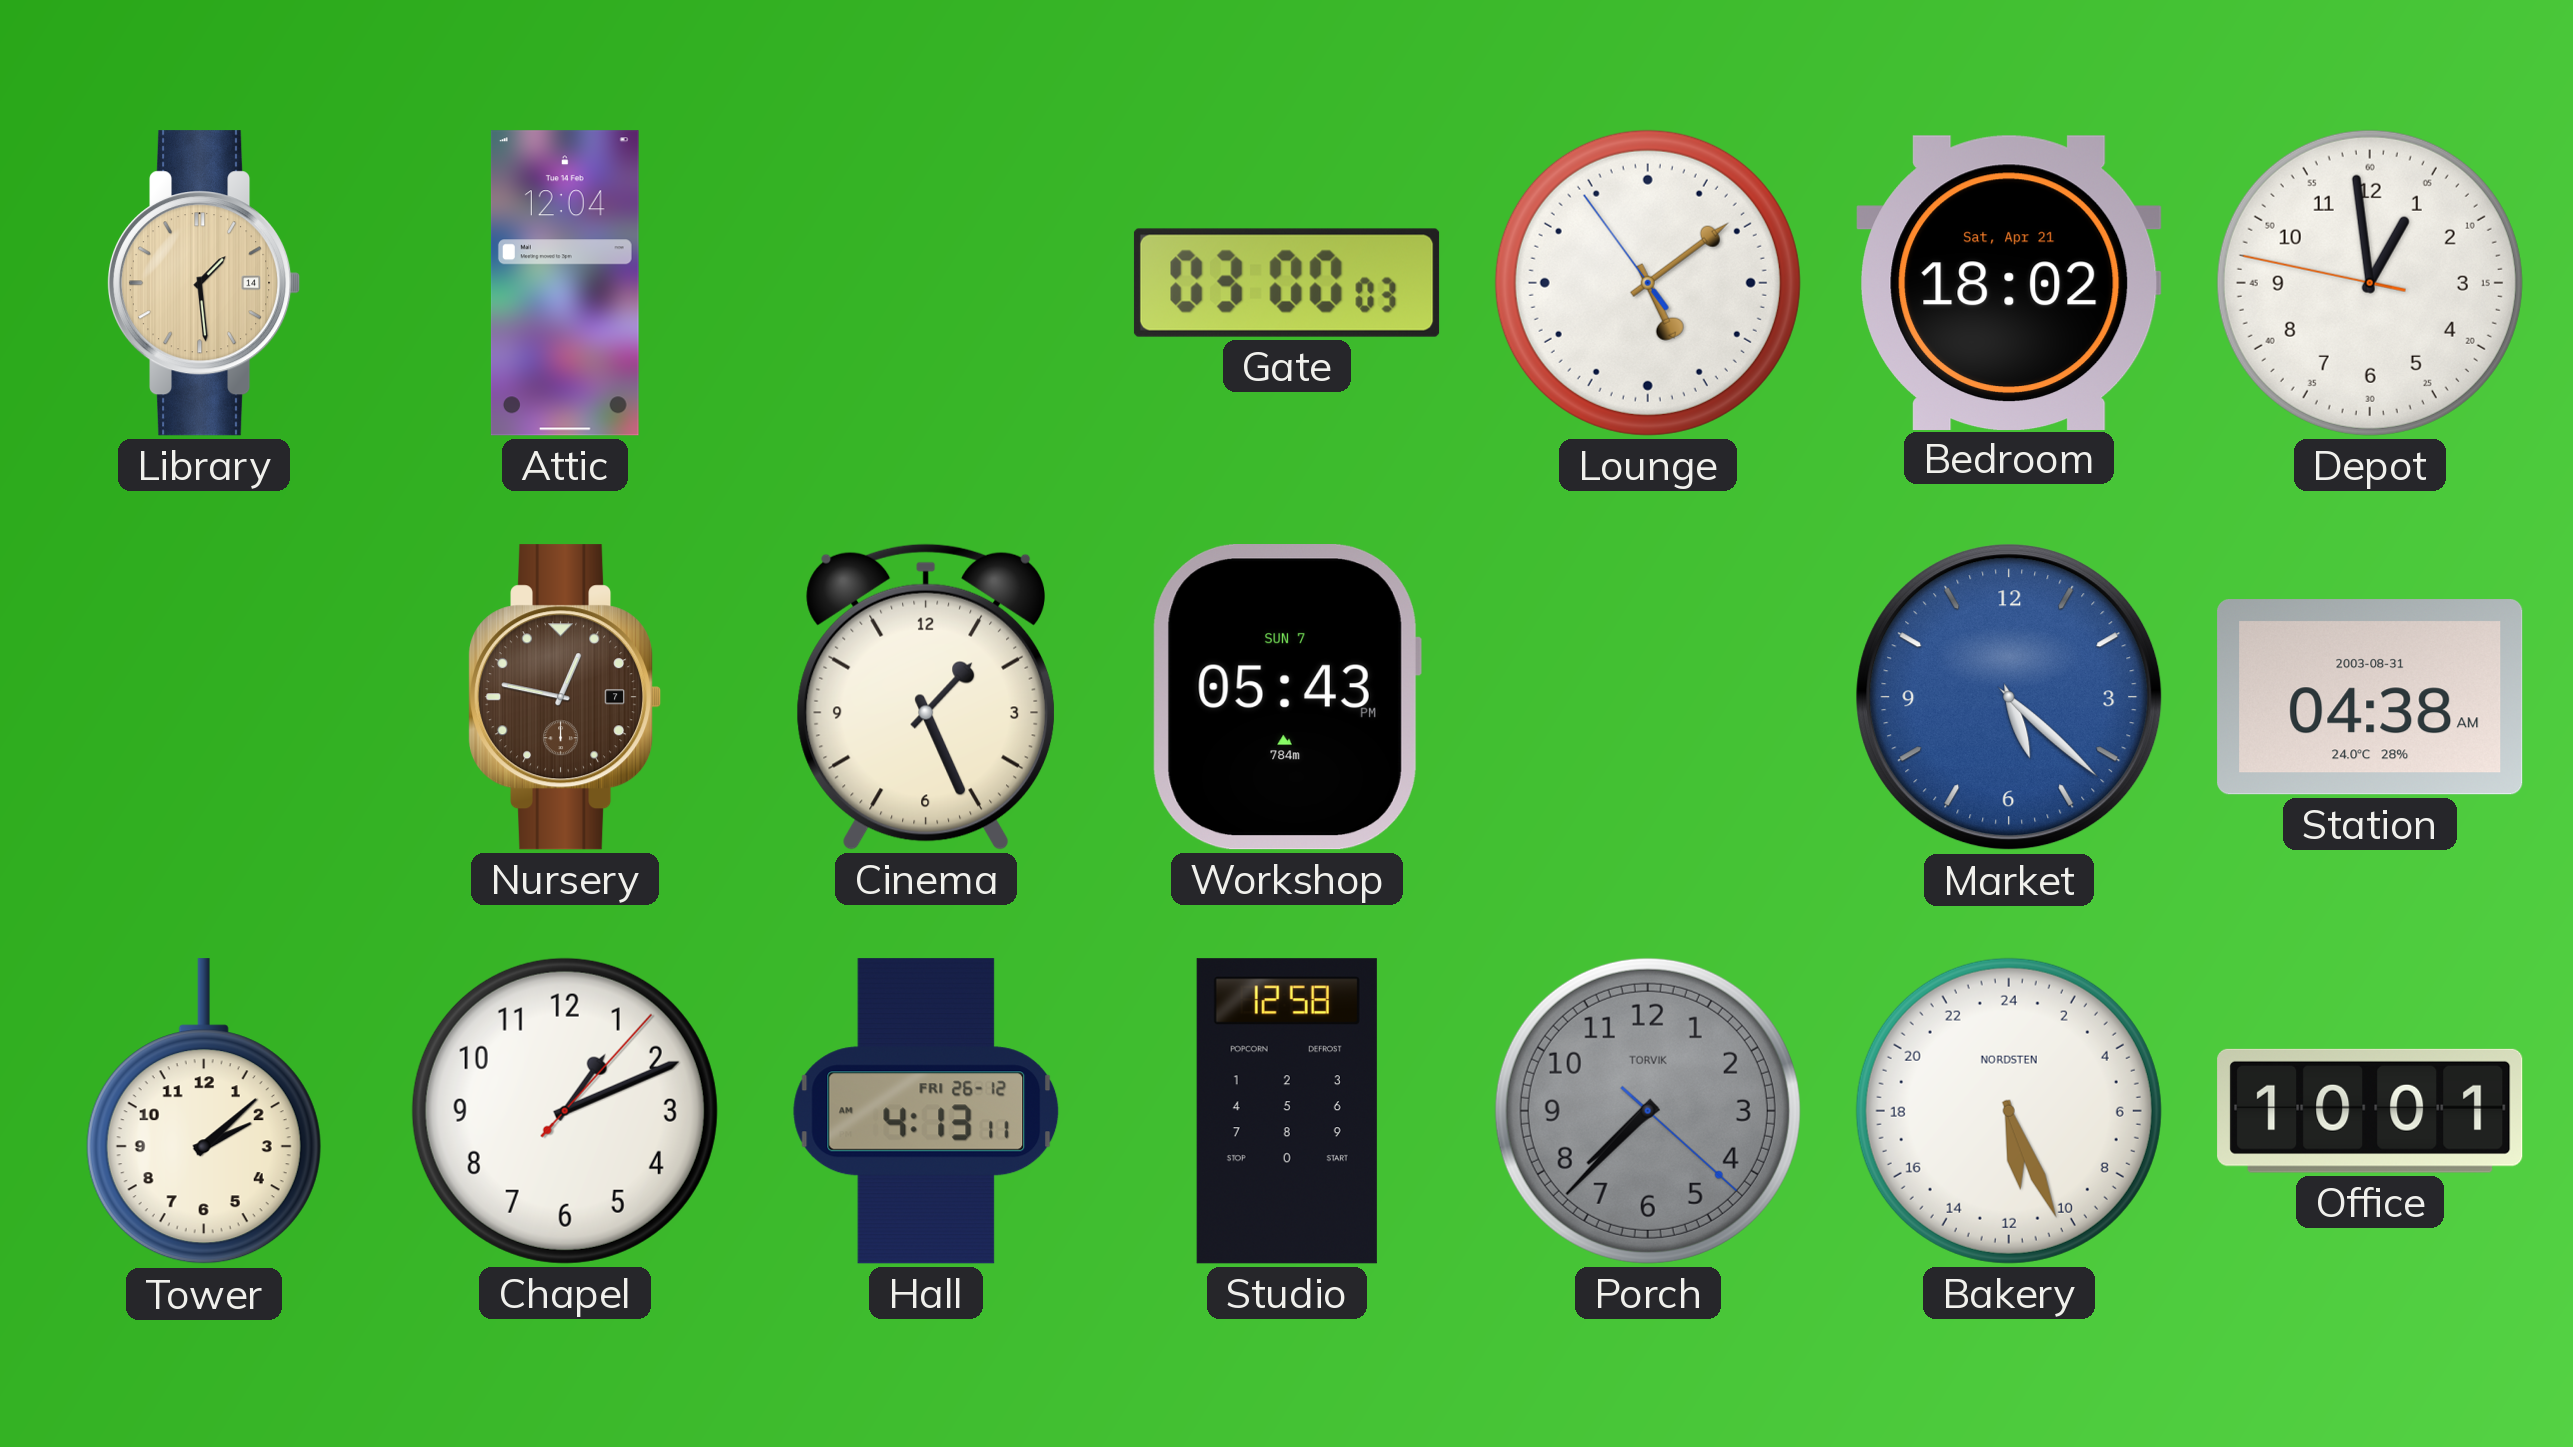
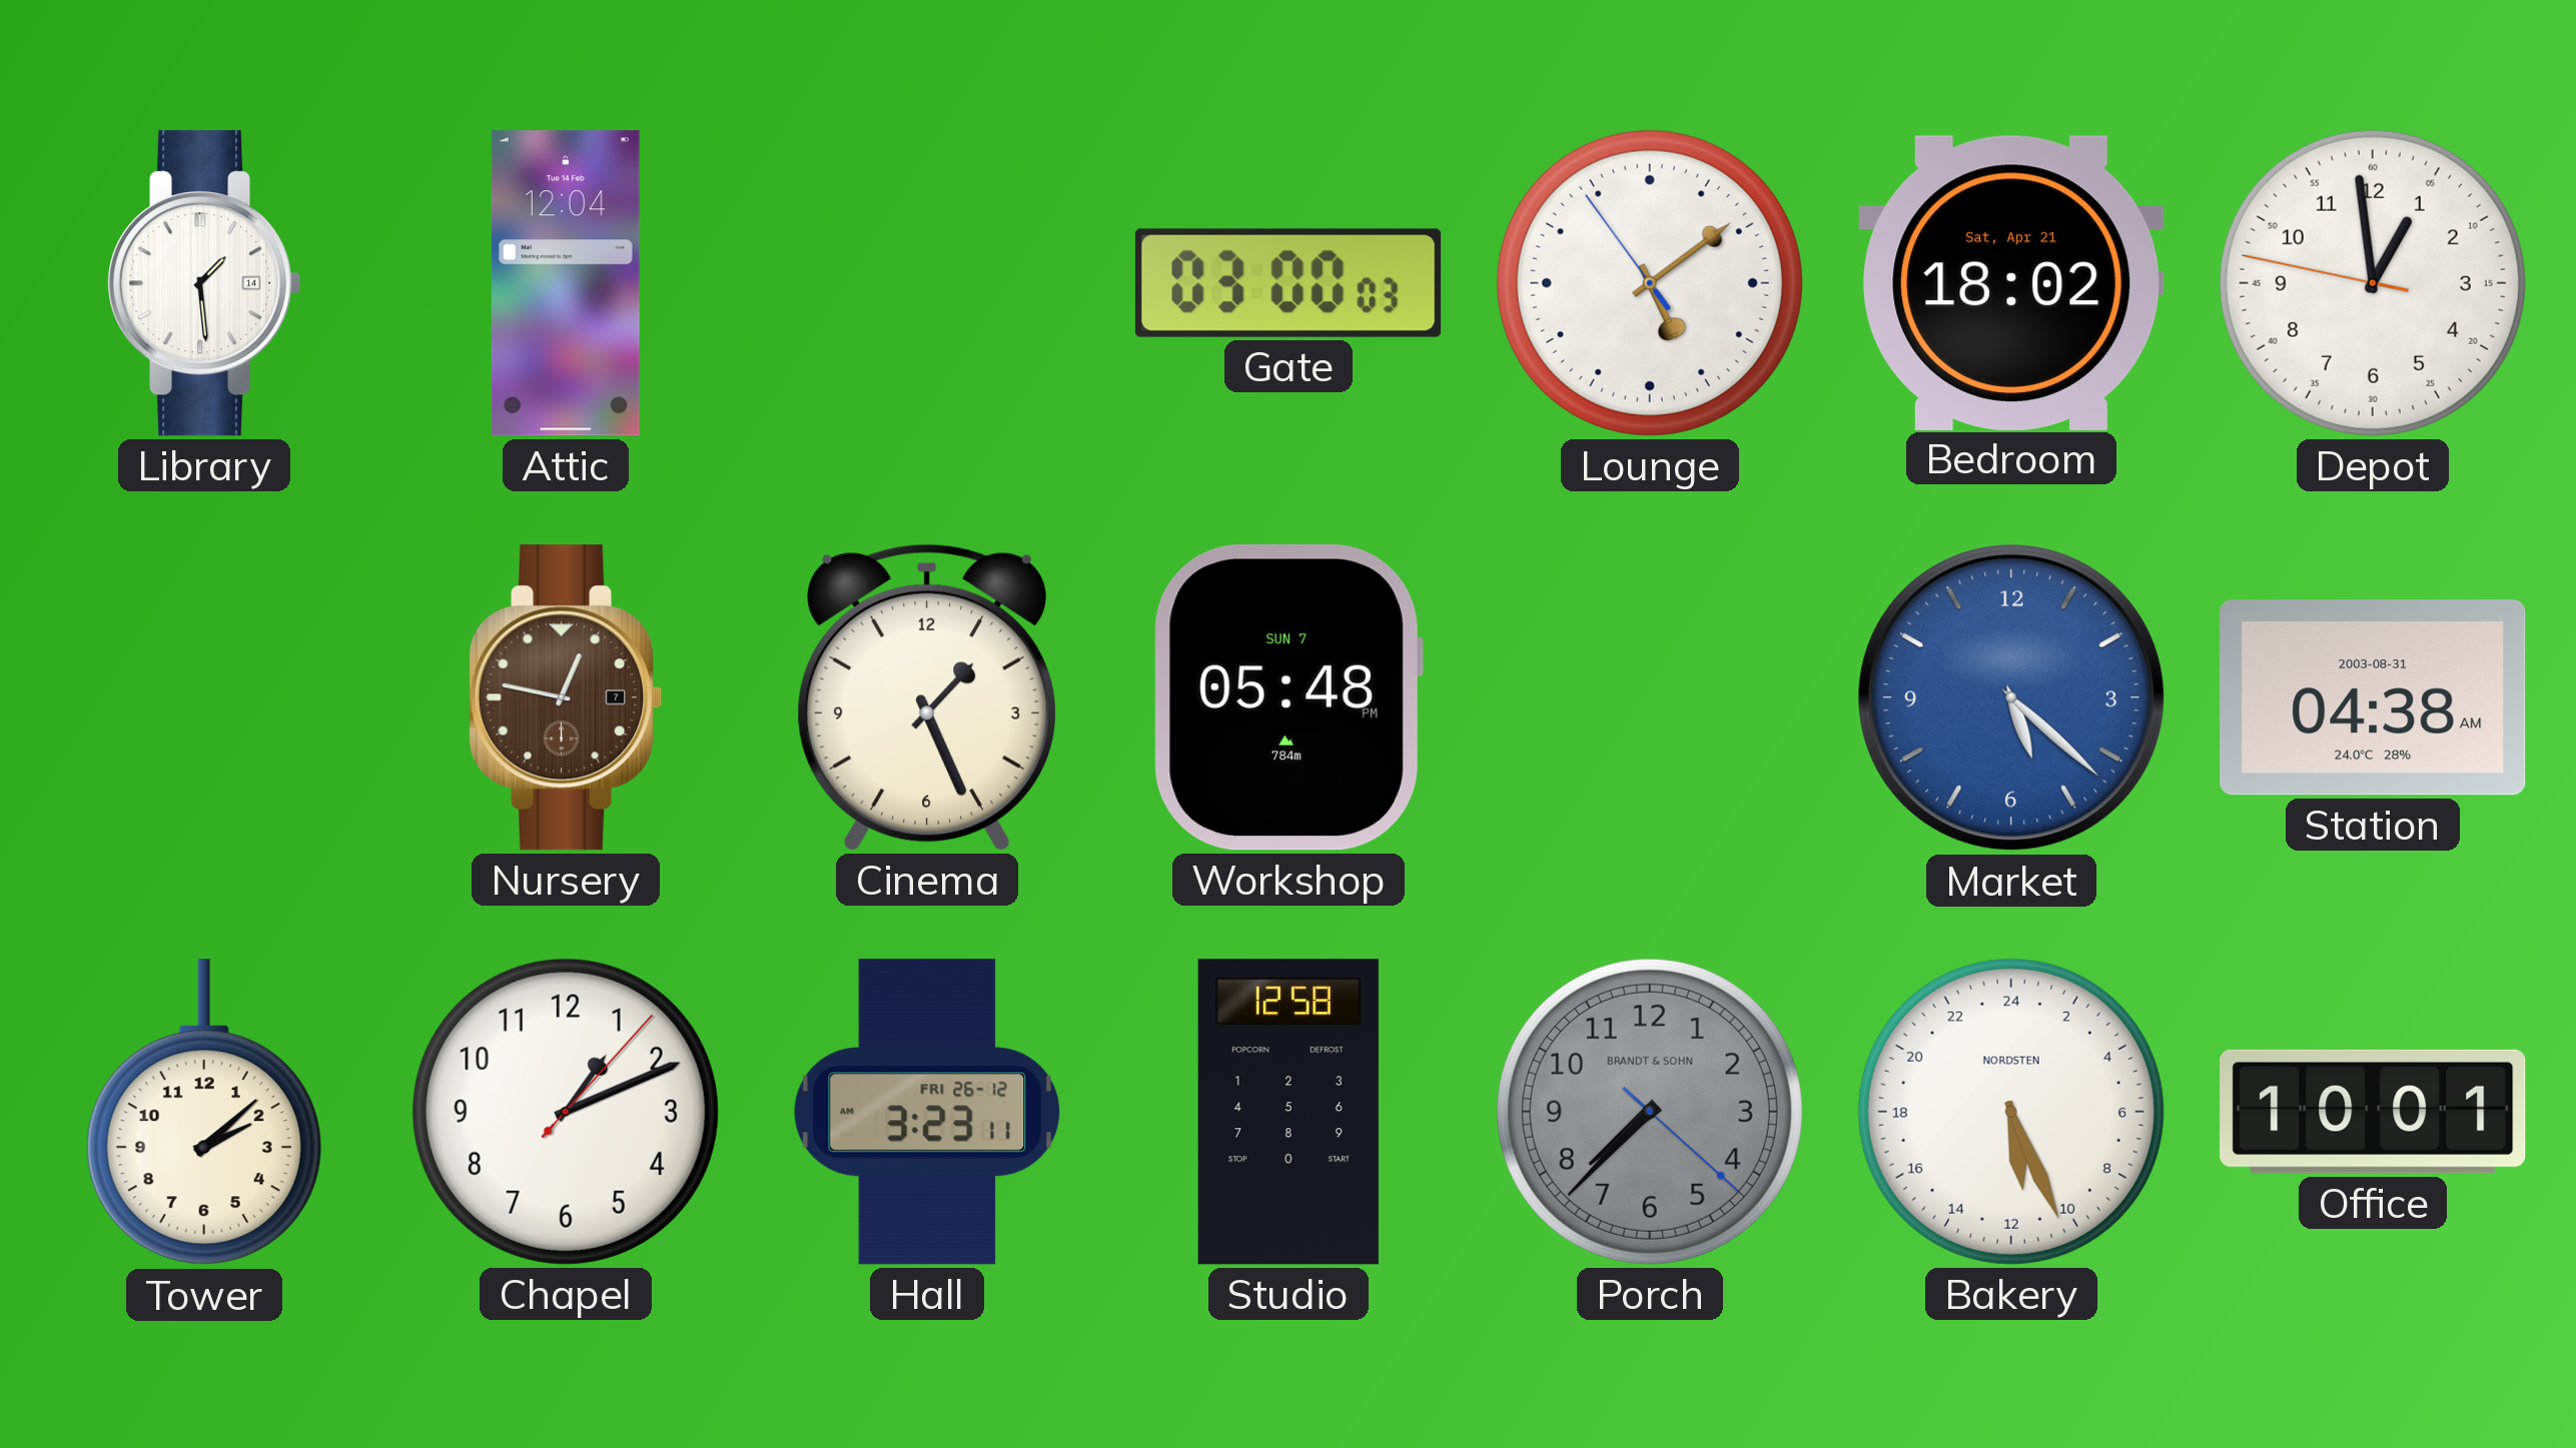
Library dial: champagne -> white (205, 283)
Workshop: 05:43 -> 05:48 (1289, 698)
Hall: 4:13 -> 3:23 (927, 1112)
Porch brand: TORVIK -> BRANDT & SOHN (1650, 1112)
